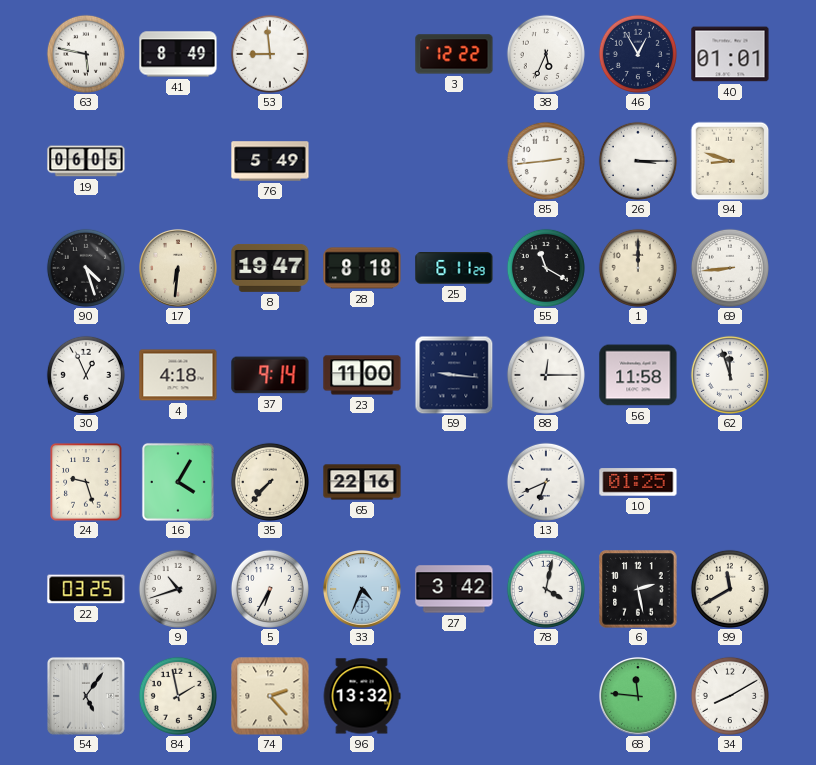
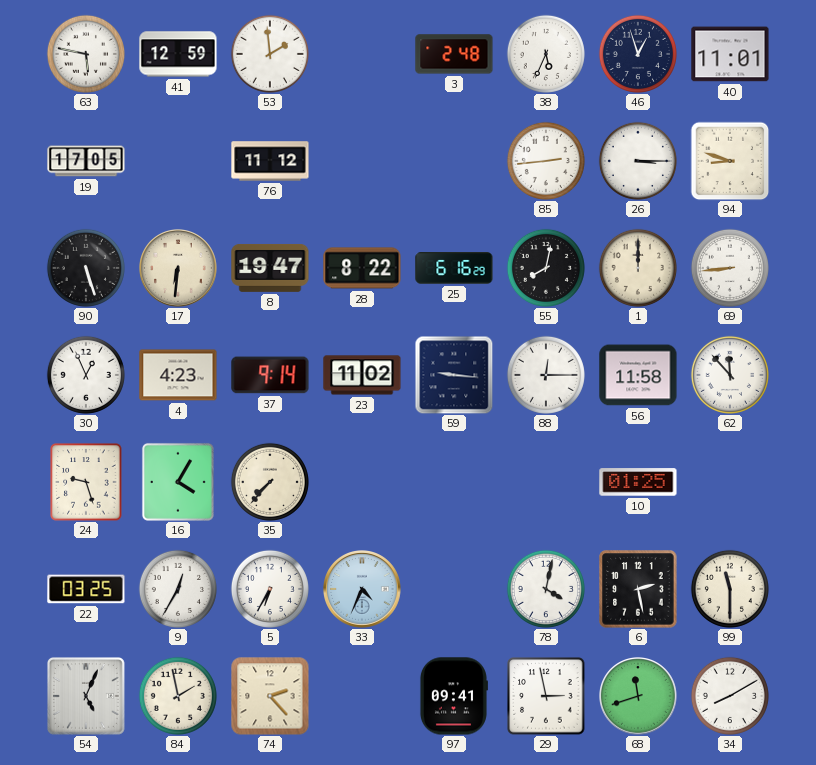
41: 8:49 -> 12:59 (178, 54)
53: 8:59 -> 1:59 (270, 54)
3: 12:22 -> 2:48 (454, 54)
46: 12:55 -> 12:57 (638, 54)
40: 01:01 -> 11:01 (730, 54)
19: 06:05 -> 17:05 (86, 161)
76: 5:49 -> 11:12 (270, 161)
90: 4:27 -> 5:27 (86, 268)
28: 8:18 -> 8:22 (362, 268)
25: 6:11 -> 6:16 (454, 268)
55: 11:20 -> 8:02 (546, 268)
4: 4:18 -> 4:23 (178, 375)
23: 11:00 -> 11:02 (362, 375)
62: 11:57 -> 11:53 (730, 375)
65: 22:16 -> none (362, 482)
13: 6:41 -> none (546, 482)
9: 10:42 -> 12:35 (178, 589)
27: 3:42 -> none (454, 589)
99: 11:40 -> 11:30 (730, 589)
54: 5:06 -> 5:04 (87, 697)
96: 13:32 -> none (362, 696)
97: none -> 09:41 (453, 696)
29: none -> 2:58 (546, 696)
68: 11:46 -> 11:42 (639, 697)
